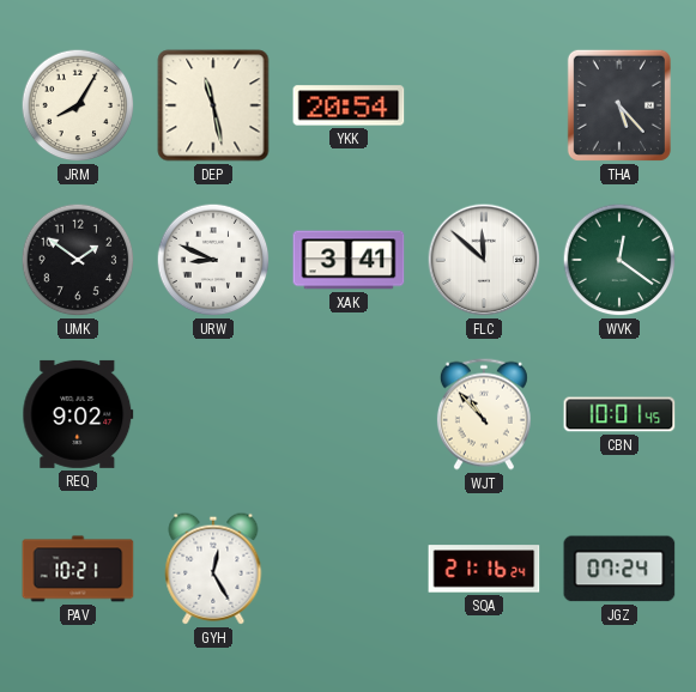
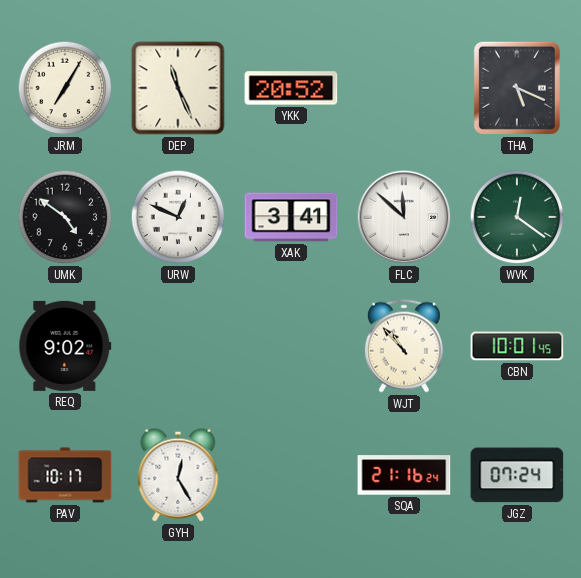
JRM: 8:05 -> 7:05 (65, 88)
DEP: 11:28 -> 11:26 (178, 88)
YKK: 20:54 -> 20:52 (291, 88)
THA: 5:23 -> 5:19 (517, 88)
UMK: 1:51 -> 4:51 (65, 217)
URW: 8:49 -> 12:49 (178, 217)
PAV: 10:21 -> 10:17 (65, 475)
